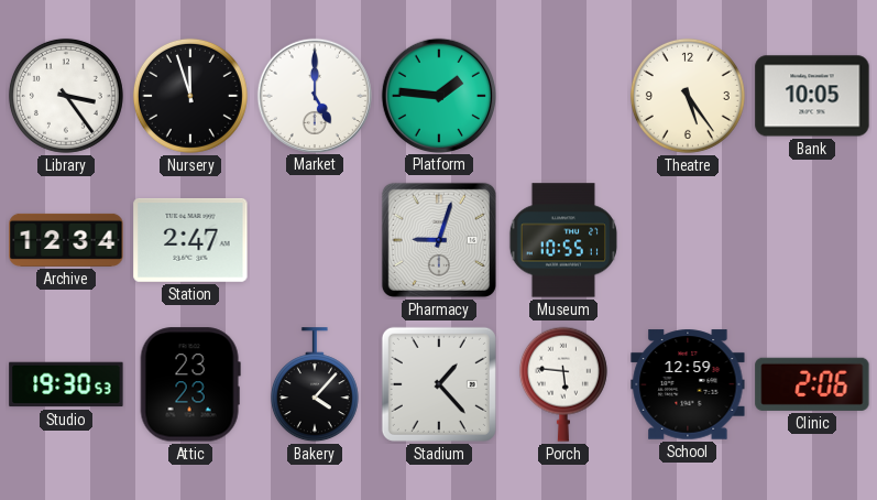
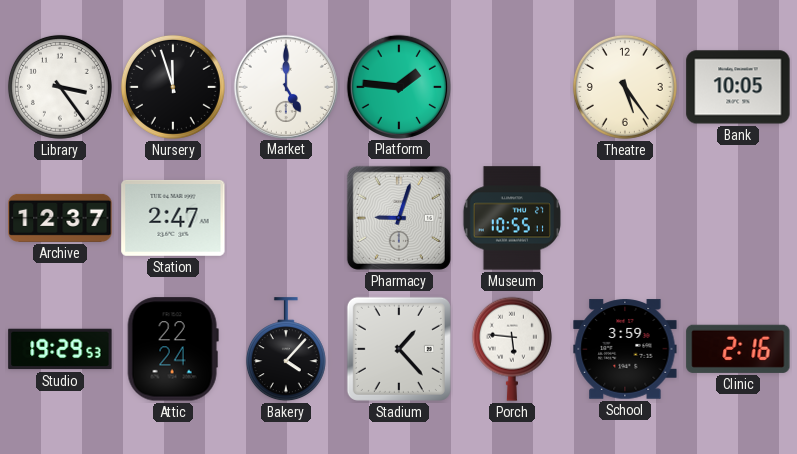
Archive: 12:34 -> 12:37 (60, 218)
Studio: 19:30 -> 19:29 (60, 349)
Attic: 23:23 -> 22:24 (173, 349)
School: 12:59 -> 3:59 (625, 349)
Clinic: 2:06 -> 2:16 (738, 349)
